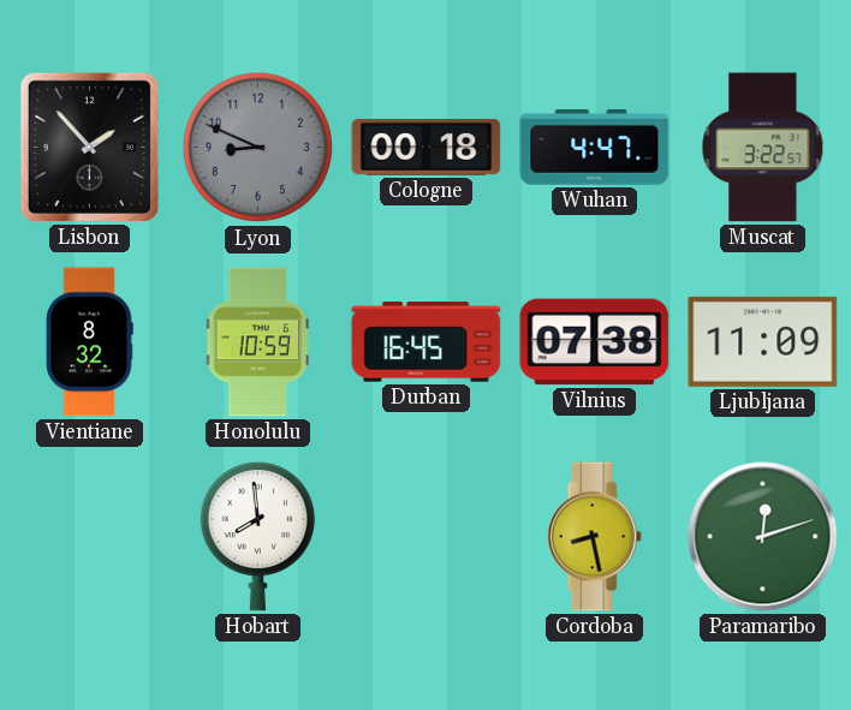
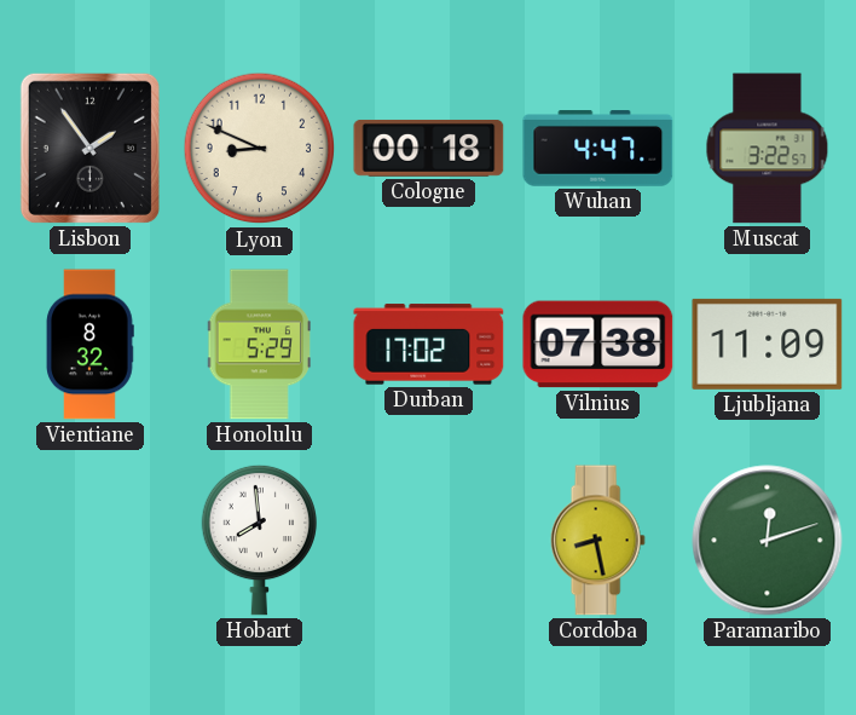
Lisbon: 1:53 -> 1:54 (89, 148)
Lyon dial: grey -> cream (260, 149)
Honolulu: 10:59 -> 5:29 (259, 345)
Durban: 16:45 -> 17:02 (429, 345)
